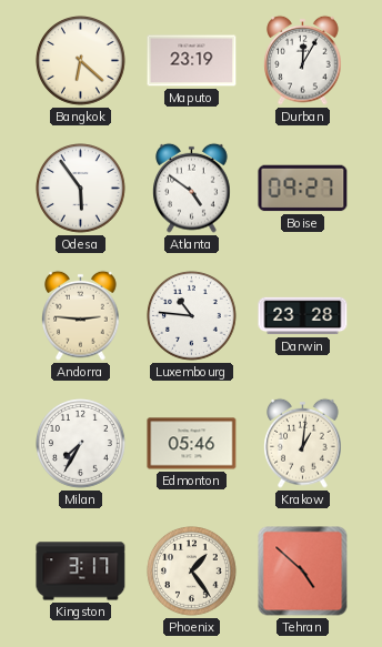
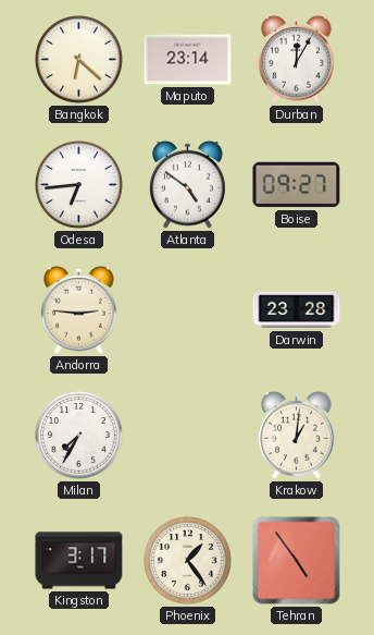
Maputo: 23:19 -> 23:14 (188, 60)
Odesa: 5:54 -> 6:44 (79, 185)
Luxembourg: 10:46 -> none (192, 316)
Edmonton: 05:46 -> none (192, 444)
Tehran: 4:52 -> 4:54 (297, 561)
